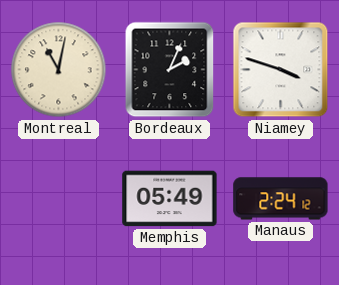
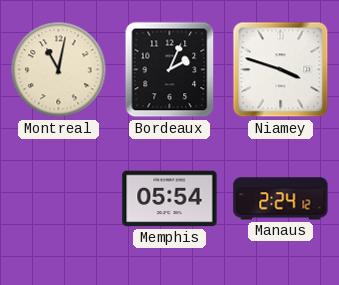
Memphis: 05:49 -> 05:54 (170, 199)
